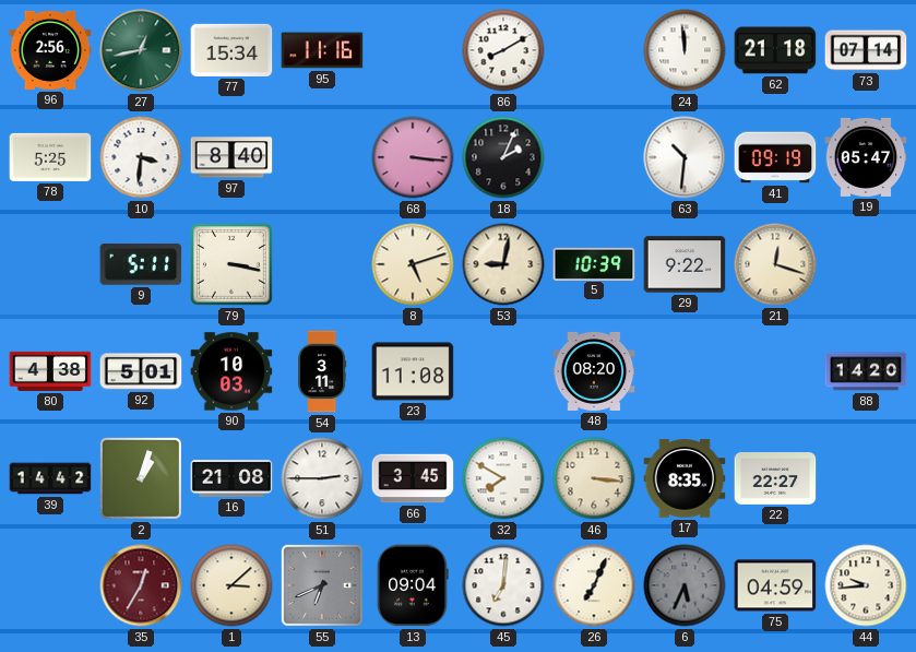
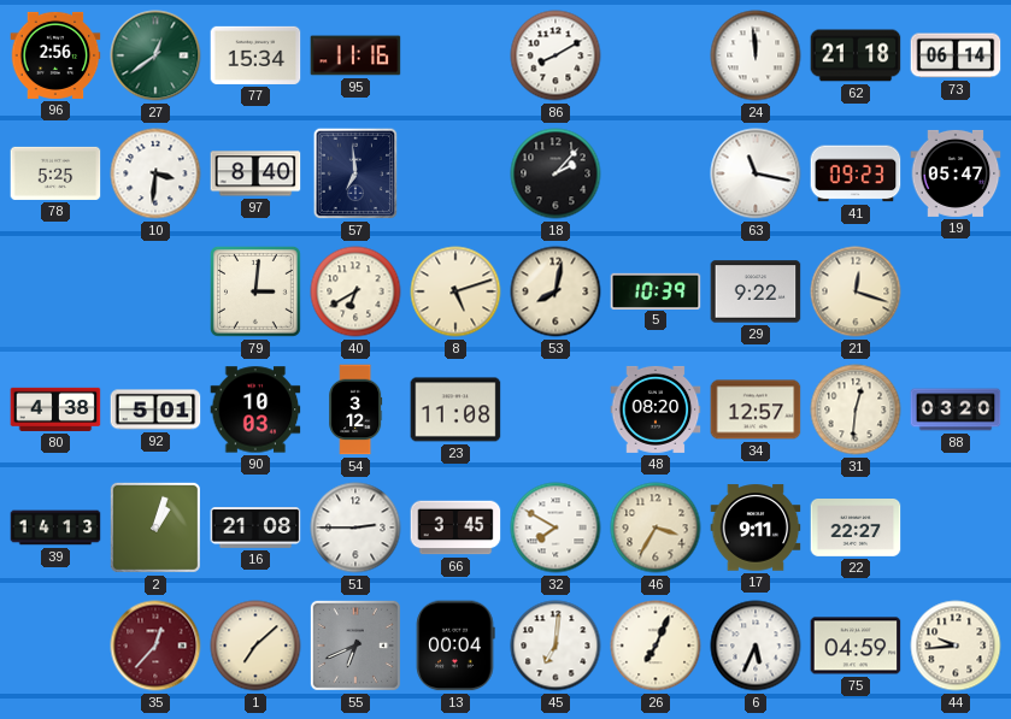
27: 12:43 -> 12:39 (155, 55)
73: 07:14 -> 06:14 (956, 55)
57: none -> 6:59 (355, 173)
68: 3:16 -> none (413, 157)
18: 2:04 -> 2:07 (556, 173)
63: 10:31 -> 11:17 (756, 173)
41: 09:19 -> 09:23 (856, 173)
9: 5:11 -> none (141, 265)
79: 3:17 -> 3:01 (255, 291)
40: none -> 6:40 (355, 291)
53: 9:02 -> 8:02 (556, 291)
54: 3:11 -> 3:12 (355, 409)
34: none -> 12:57 (756, 409)
31: none -> 12:31 (856, 409)
88: 14:20 -> 03:20 (956, 409)
39: 14:42 -> 14:13 (55, 528)
46: 3:16 -> 3:35 (656, 528)
17: 8:35 -> 9:11 (756, 528)
35: 12:35 -> 12:37 (155, 646)
1: 3:08 -> 7:08 (255, 646)
13: 09:04 -> 00:04 (455, 646)
6 dial: grey -> white (756, 646)
